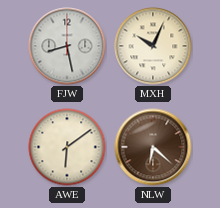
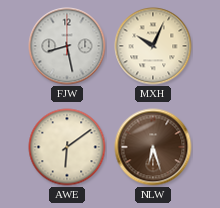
NLW: 6:22 -> 6:27 (153, 147)
